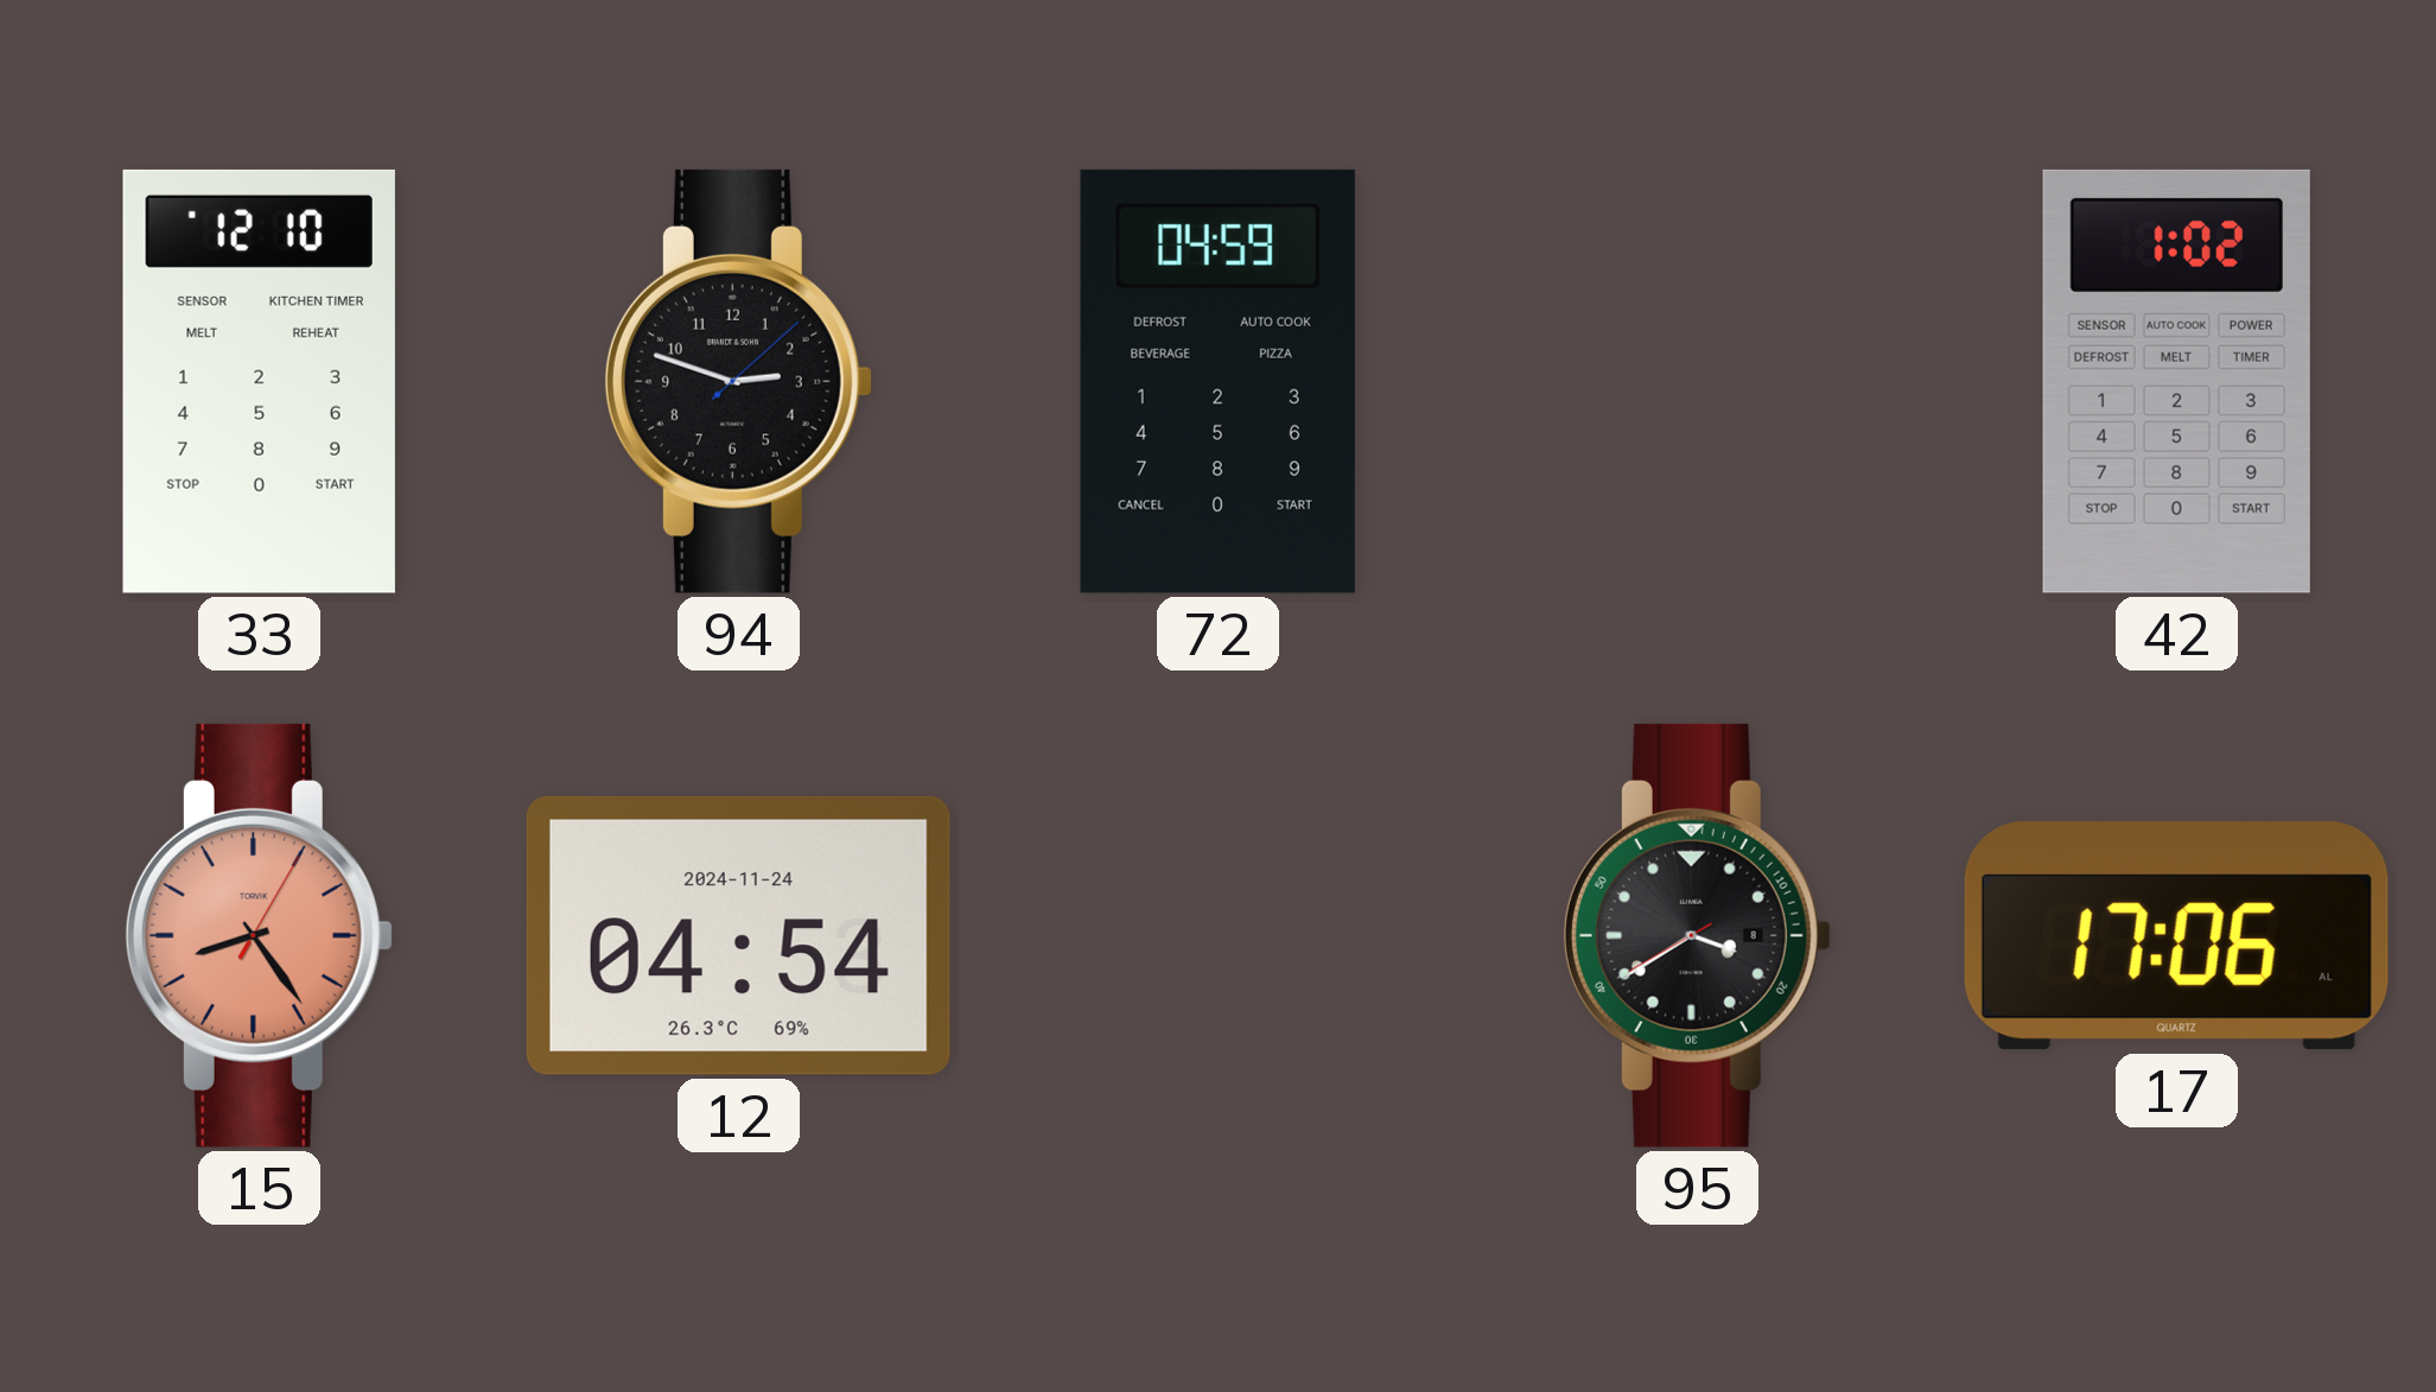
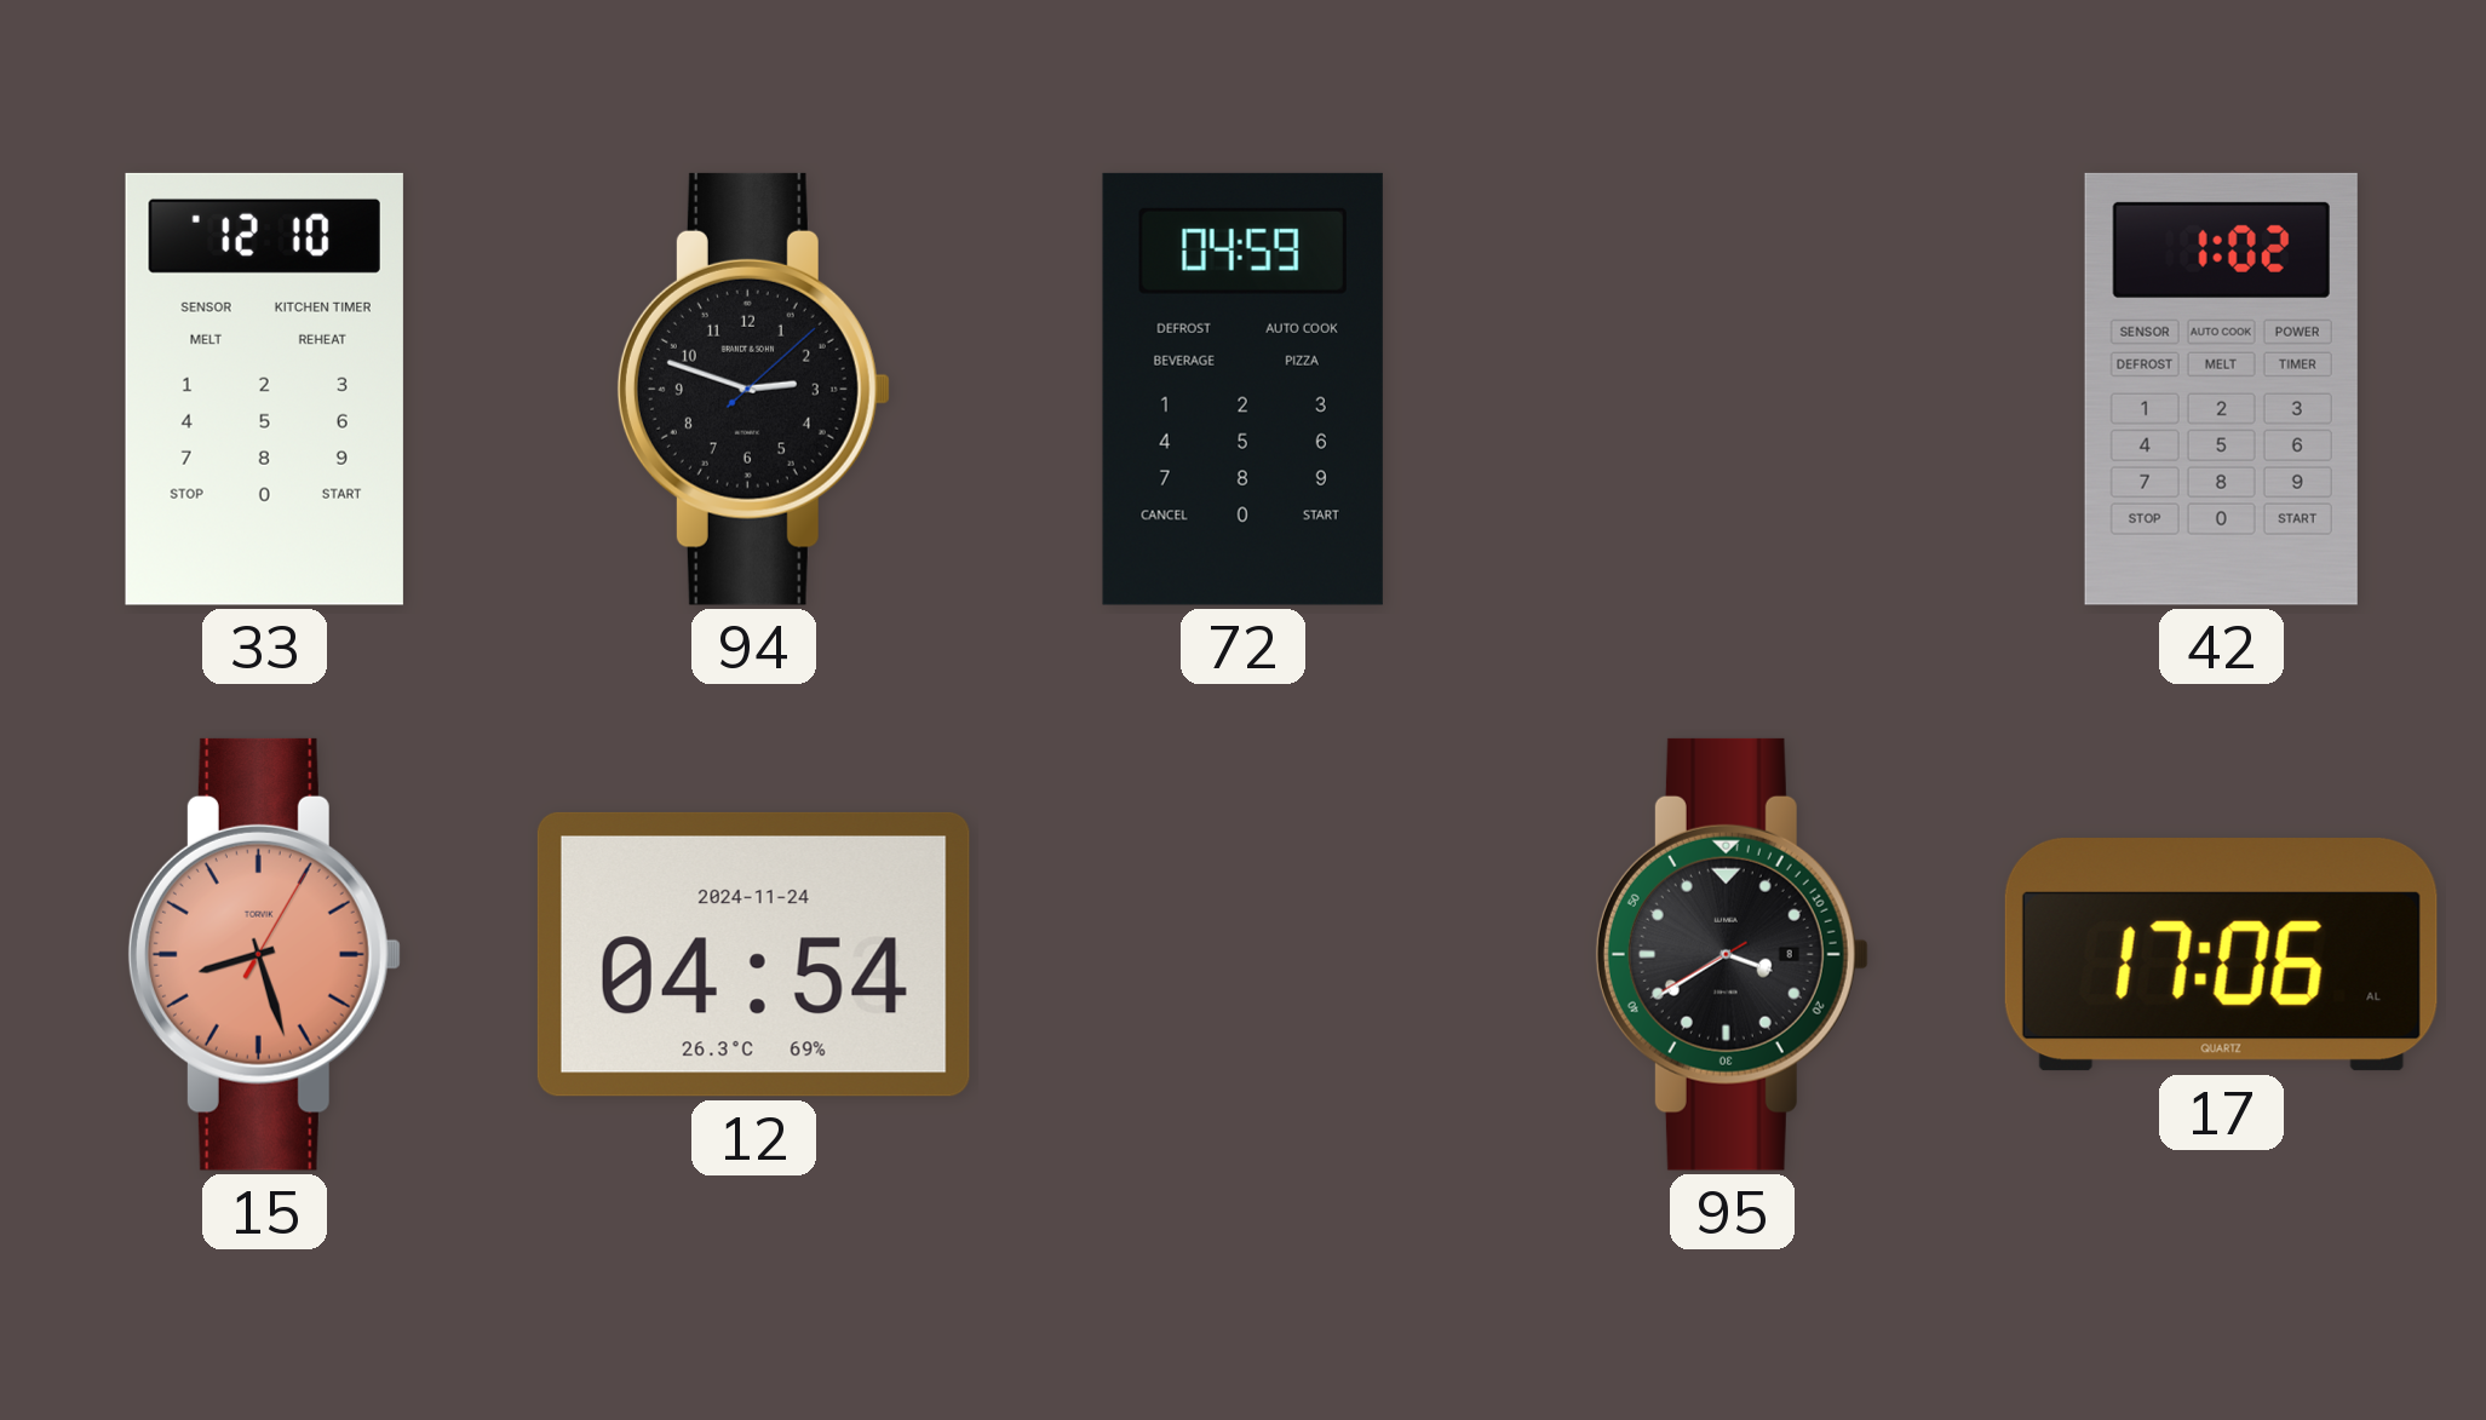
15: 8:24 -> 8:27 (264, 954)
